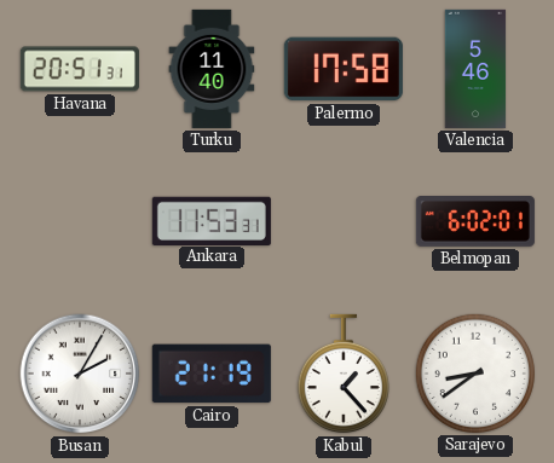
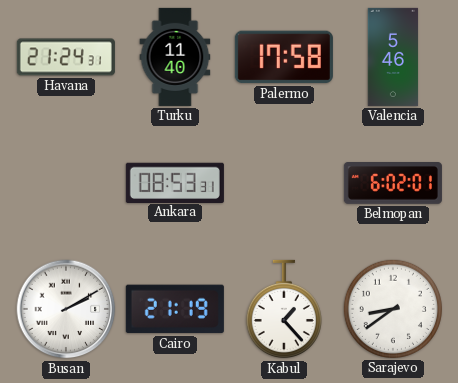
Havana: 20:51 -> 21:24 (66, 57)
Ankara: 11:53 -> 08:53 (175, 182)
Busan: 2:05 -> 2:10 (66, 309)
